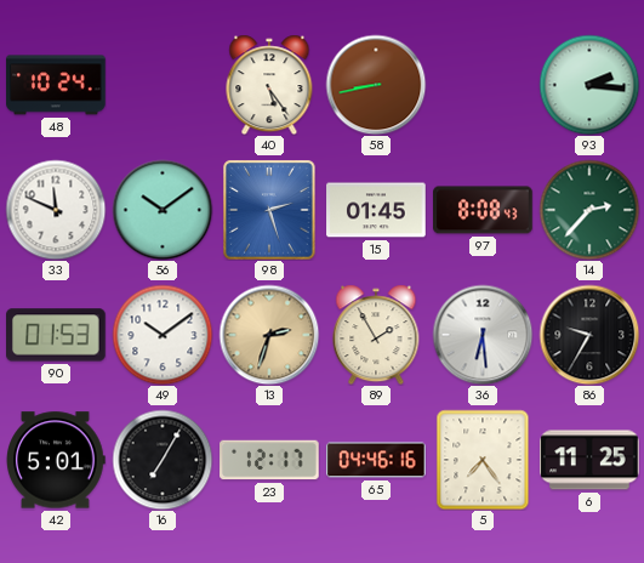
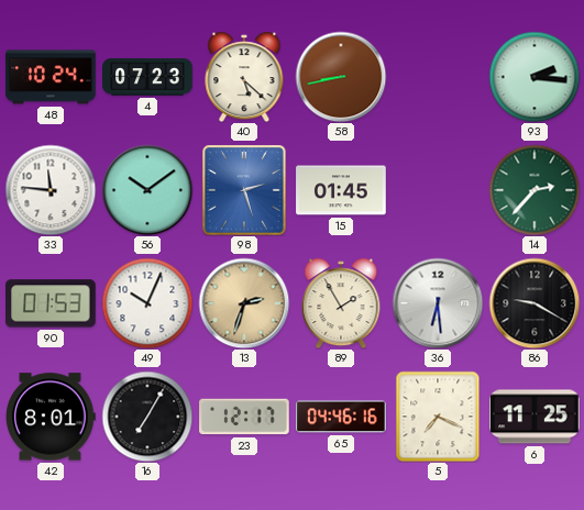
4: none -> 07:23 (147, 77)
40: 5:24 -> 5:22 (244, 77)
33: 11:49 -> 11:46 (51, 190)
97: 8:08 -> none (483, 210)
49: 10:09 -> 10:04 (147, 303)
86: 9:35 -> 9:20 (535, 303)
42: 5:01 -> 8:01 (52, 417)
5: 7:24 -> 7:19 (438, 417)
